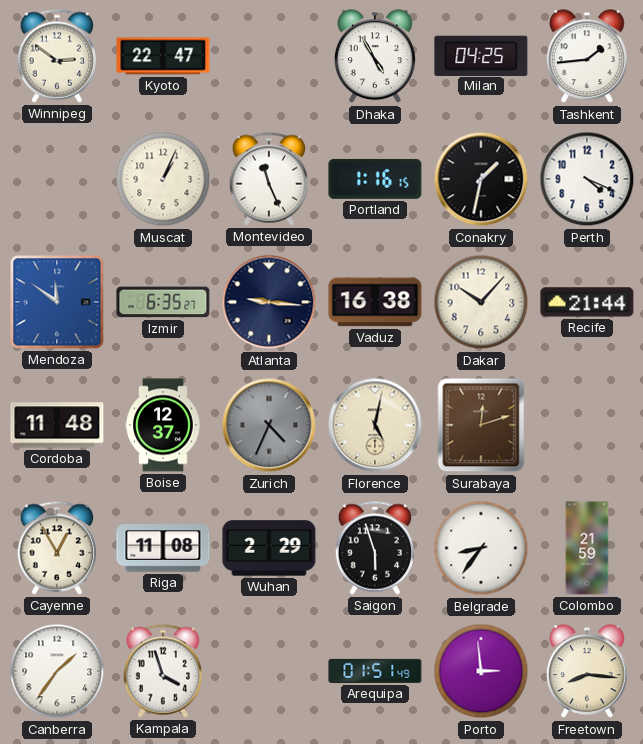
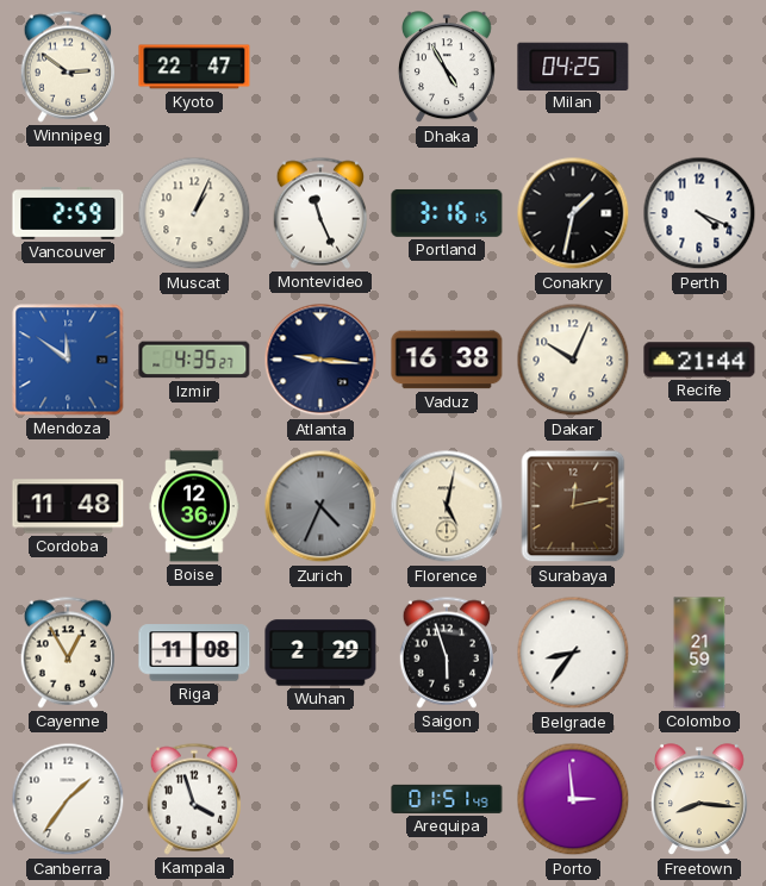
Tashkent: 1:44 -> none (587, 57)
Vancouver: none -> 2:59 (68, 214)
Portland: 1:16 -> 3:16 (447, 213)
Izmir: 6:35 -> 4:35 (194, 360)
Dakar: 10:07 -> 10:04 (573, 360)
Boise: 12:37 -> 12:36 (194, 506)
Surabaya: 12:12 -> 12:13 (573, 506)
